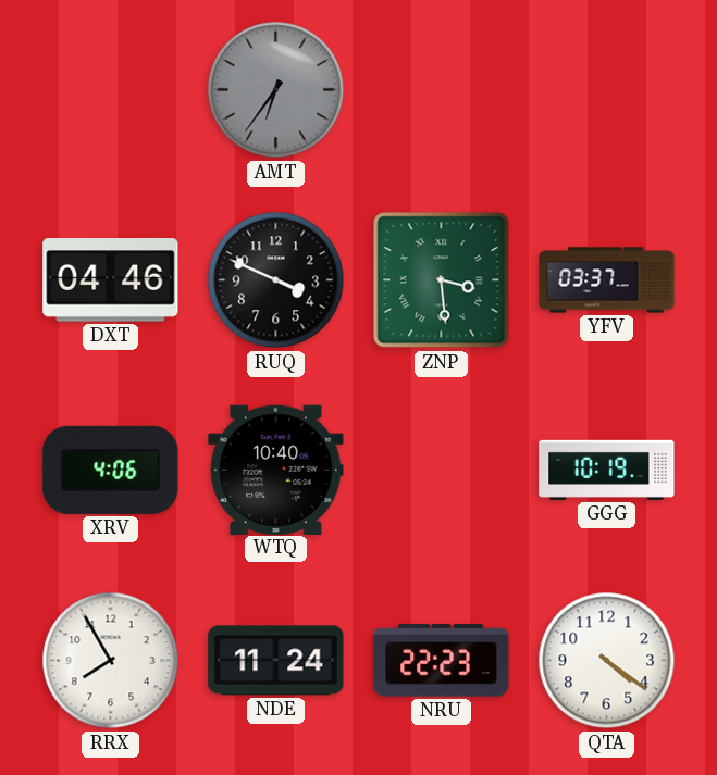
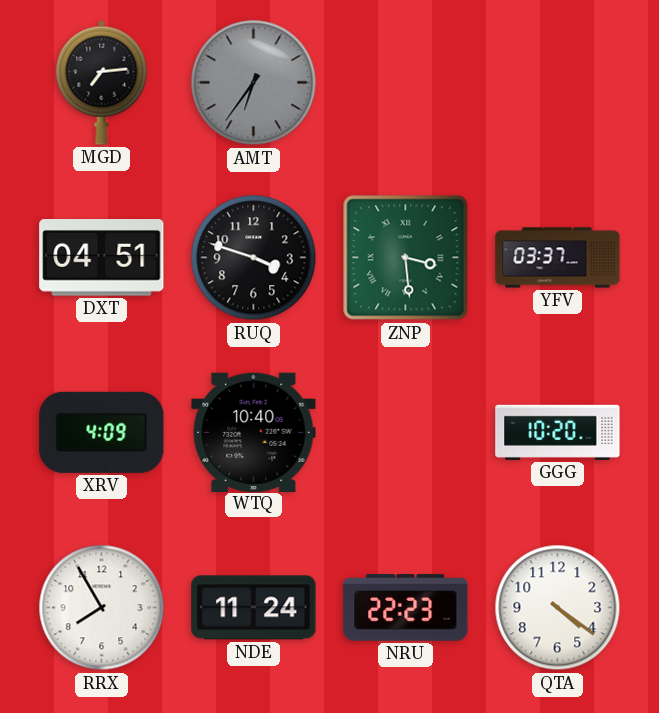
MGD: none -> 7:14 (102, 82)
DXT: 04:46 -> 04:51 (102, 258)
RUQ: 3:49 -> 3:48 (254, 258)
XRV: 4:06 -> 4:09 (102, 432)
GGG: 10:19 -> 10:20 (558, 432)
